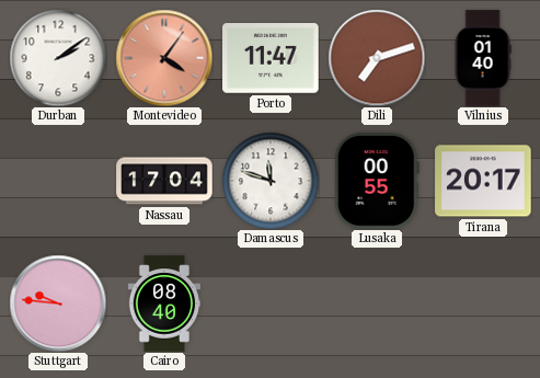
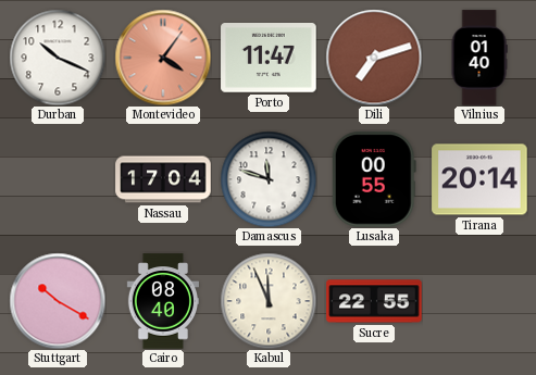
Durban: 2:09 -> 10:19 (58, 58)
Tirana: 20:17 -> 20:14 (479, 179)
Stuttgart: 9:46 -> 10:20 (58, 301)
Kabul: none -> 11:56 (269, 301)
Sucre: none -> 22:55 (374, 301)
